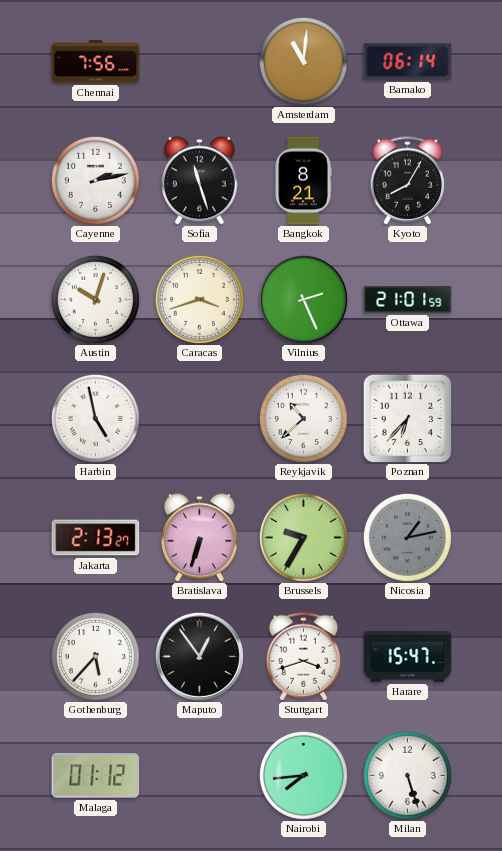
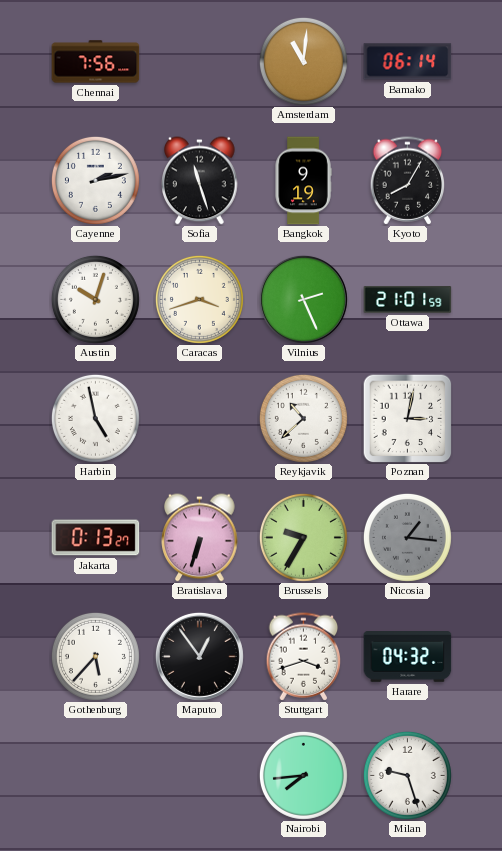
Bangkok: 8:21 -> 9:19 (303, 181)
Poznan: 6:37 -> 3:02 (407, 418)
Jakarta: 2:13 -> 0:13 (96, 538)
Nicosia: 1:13 -> 1:16 (407, 537)
Harare: 15:47 -> 04:32 (408, 657)
Malaga: 01:12 -> none (96, 776)
Milan: 5:27 -> 9:27 (407, 775)
